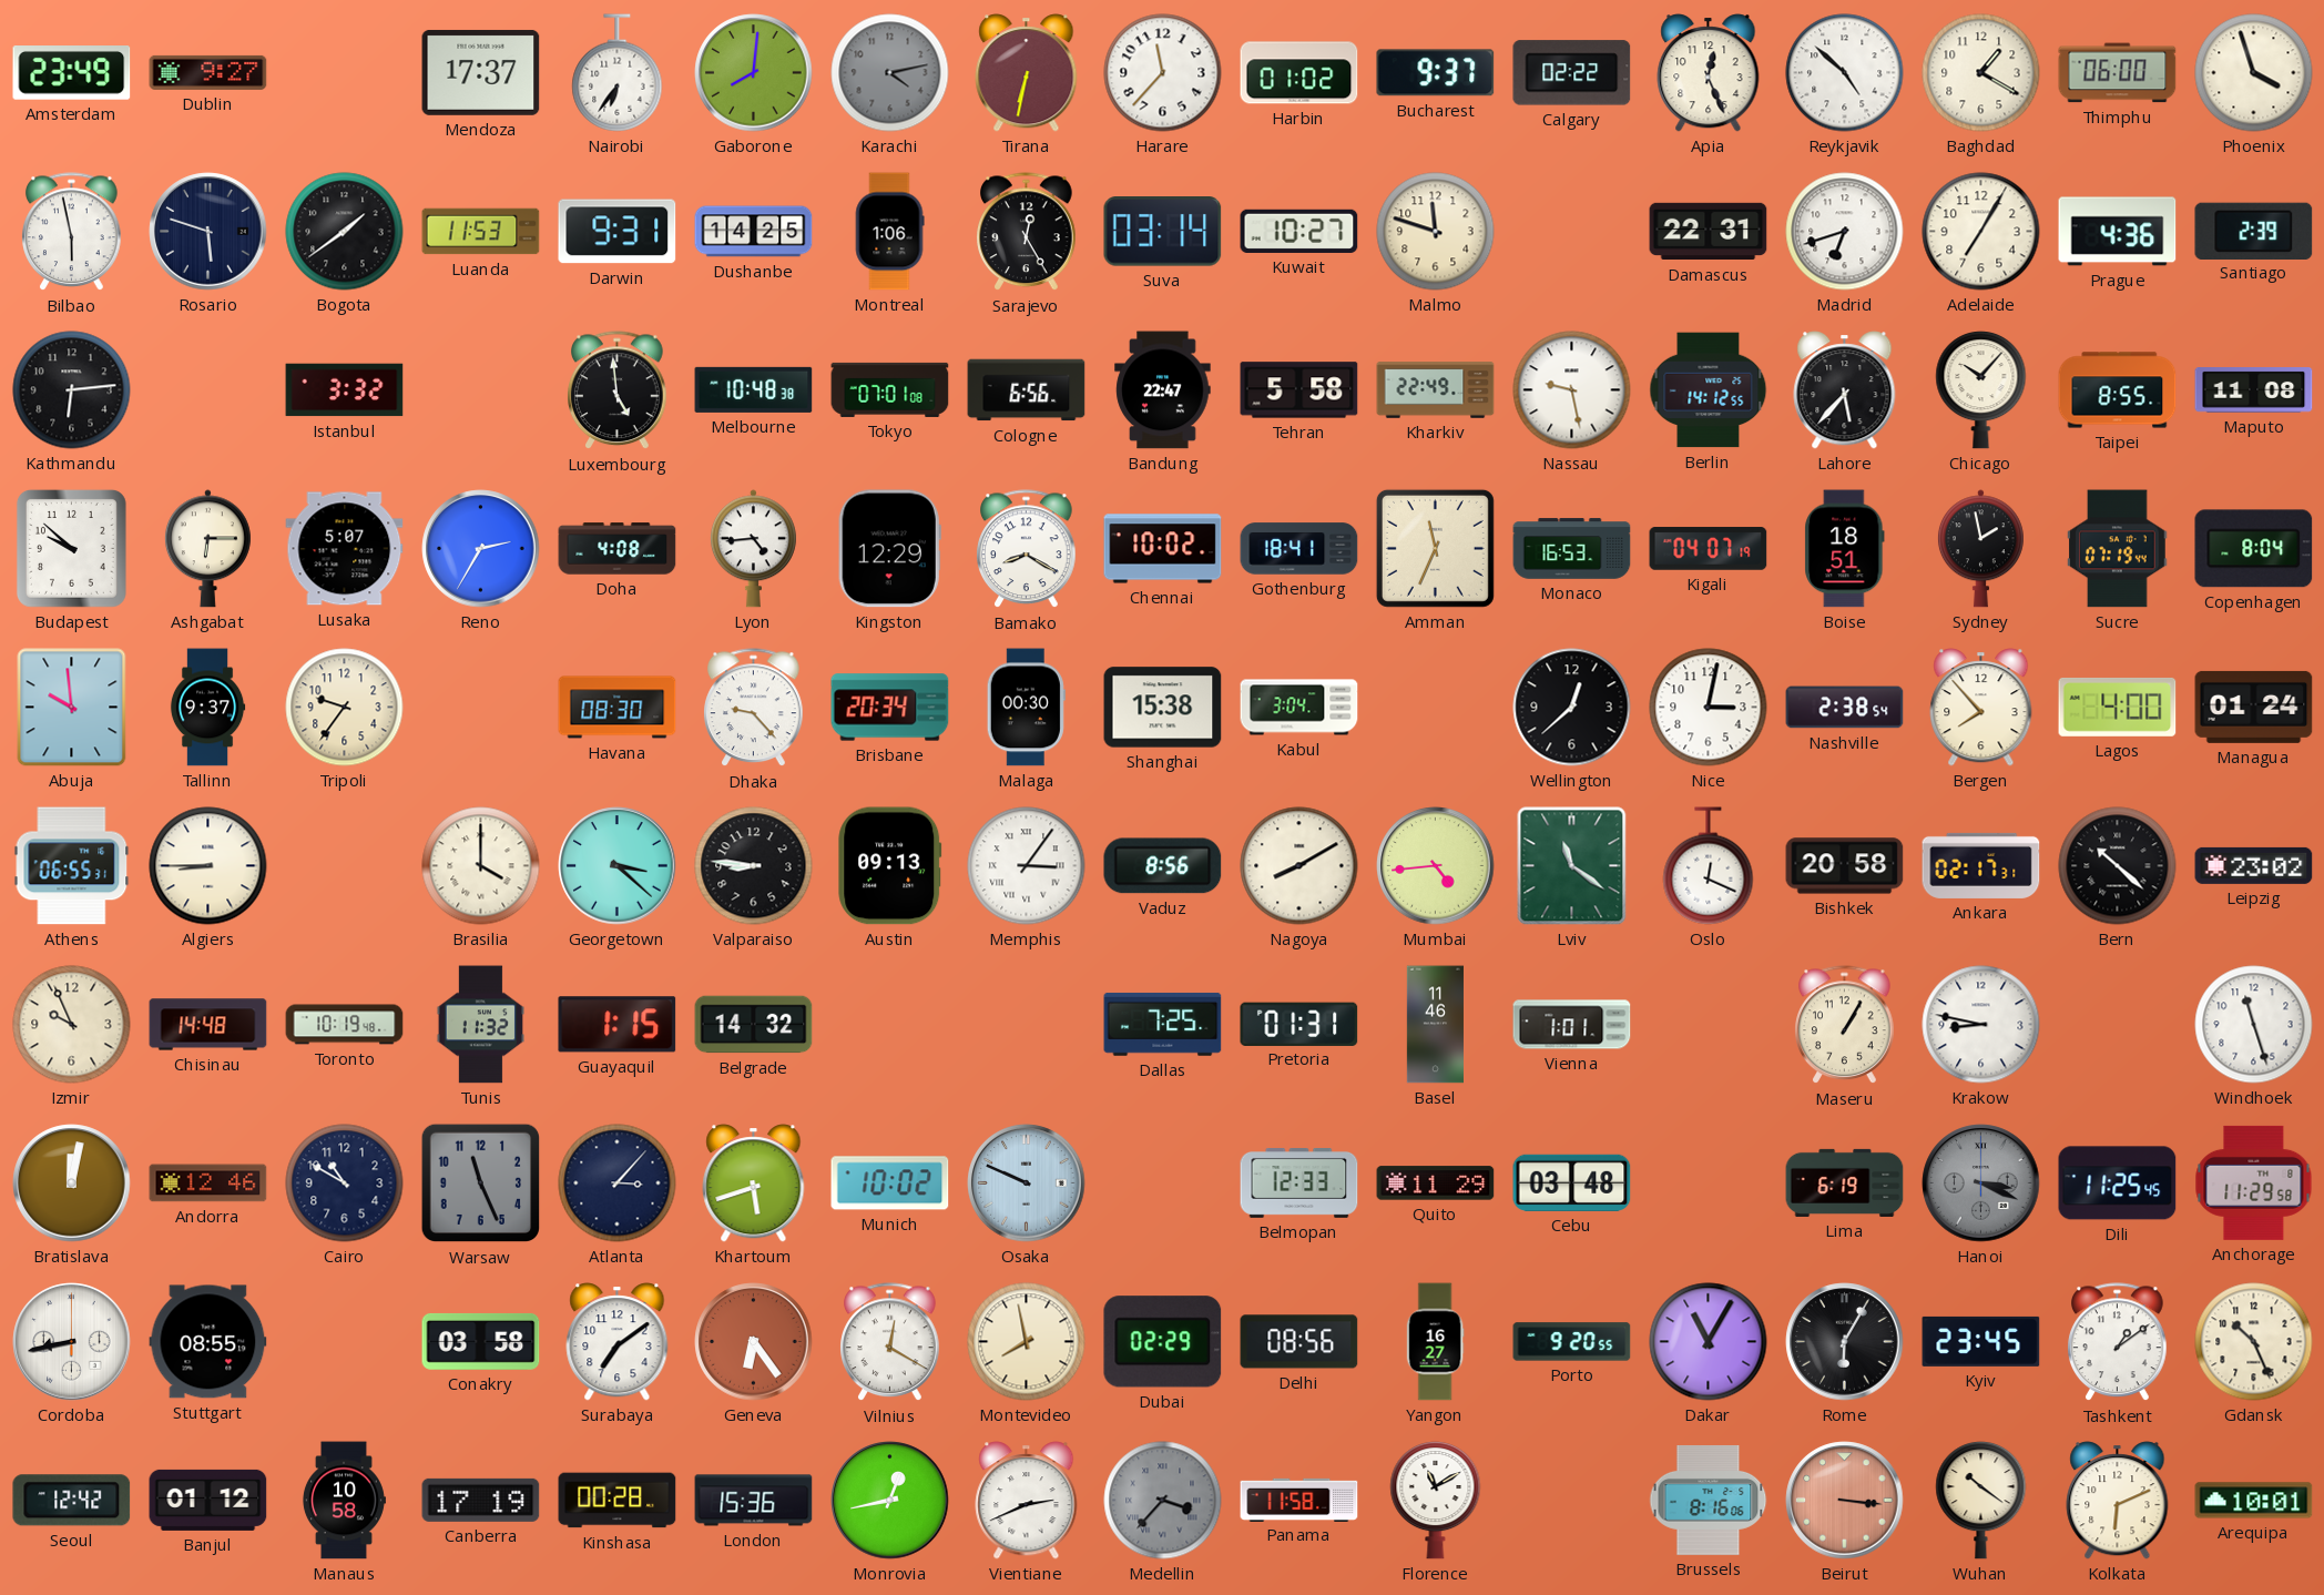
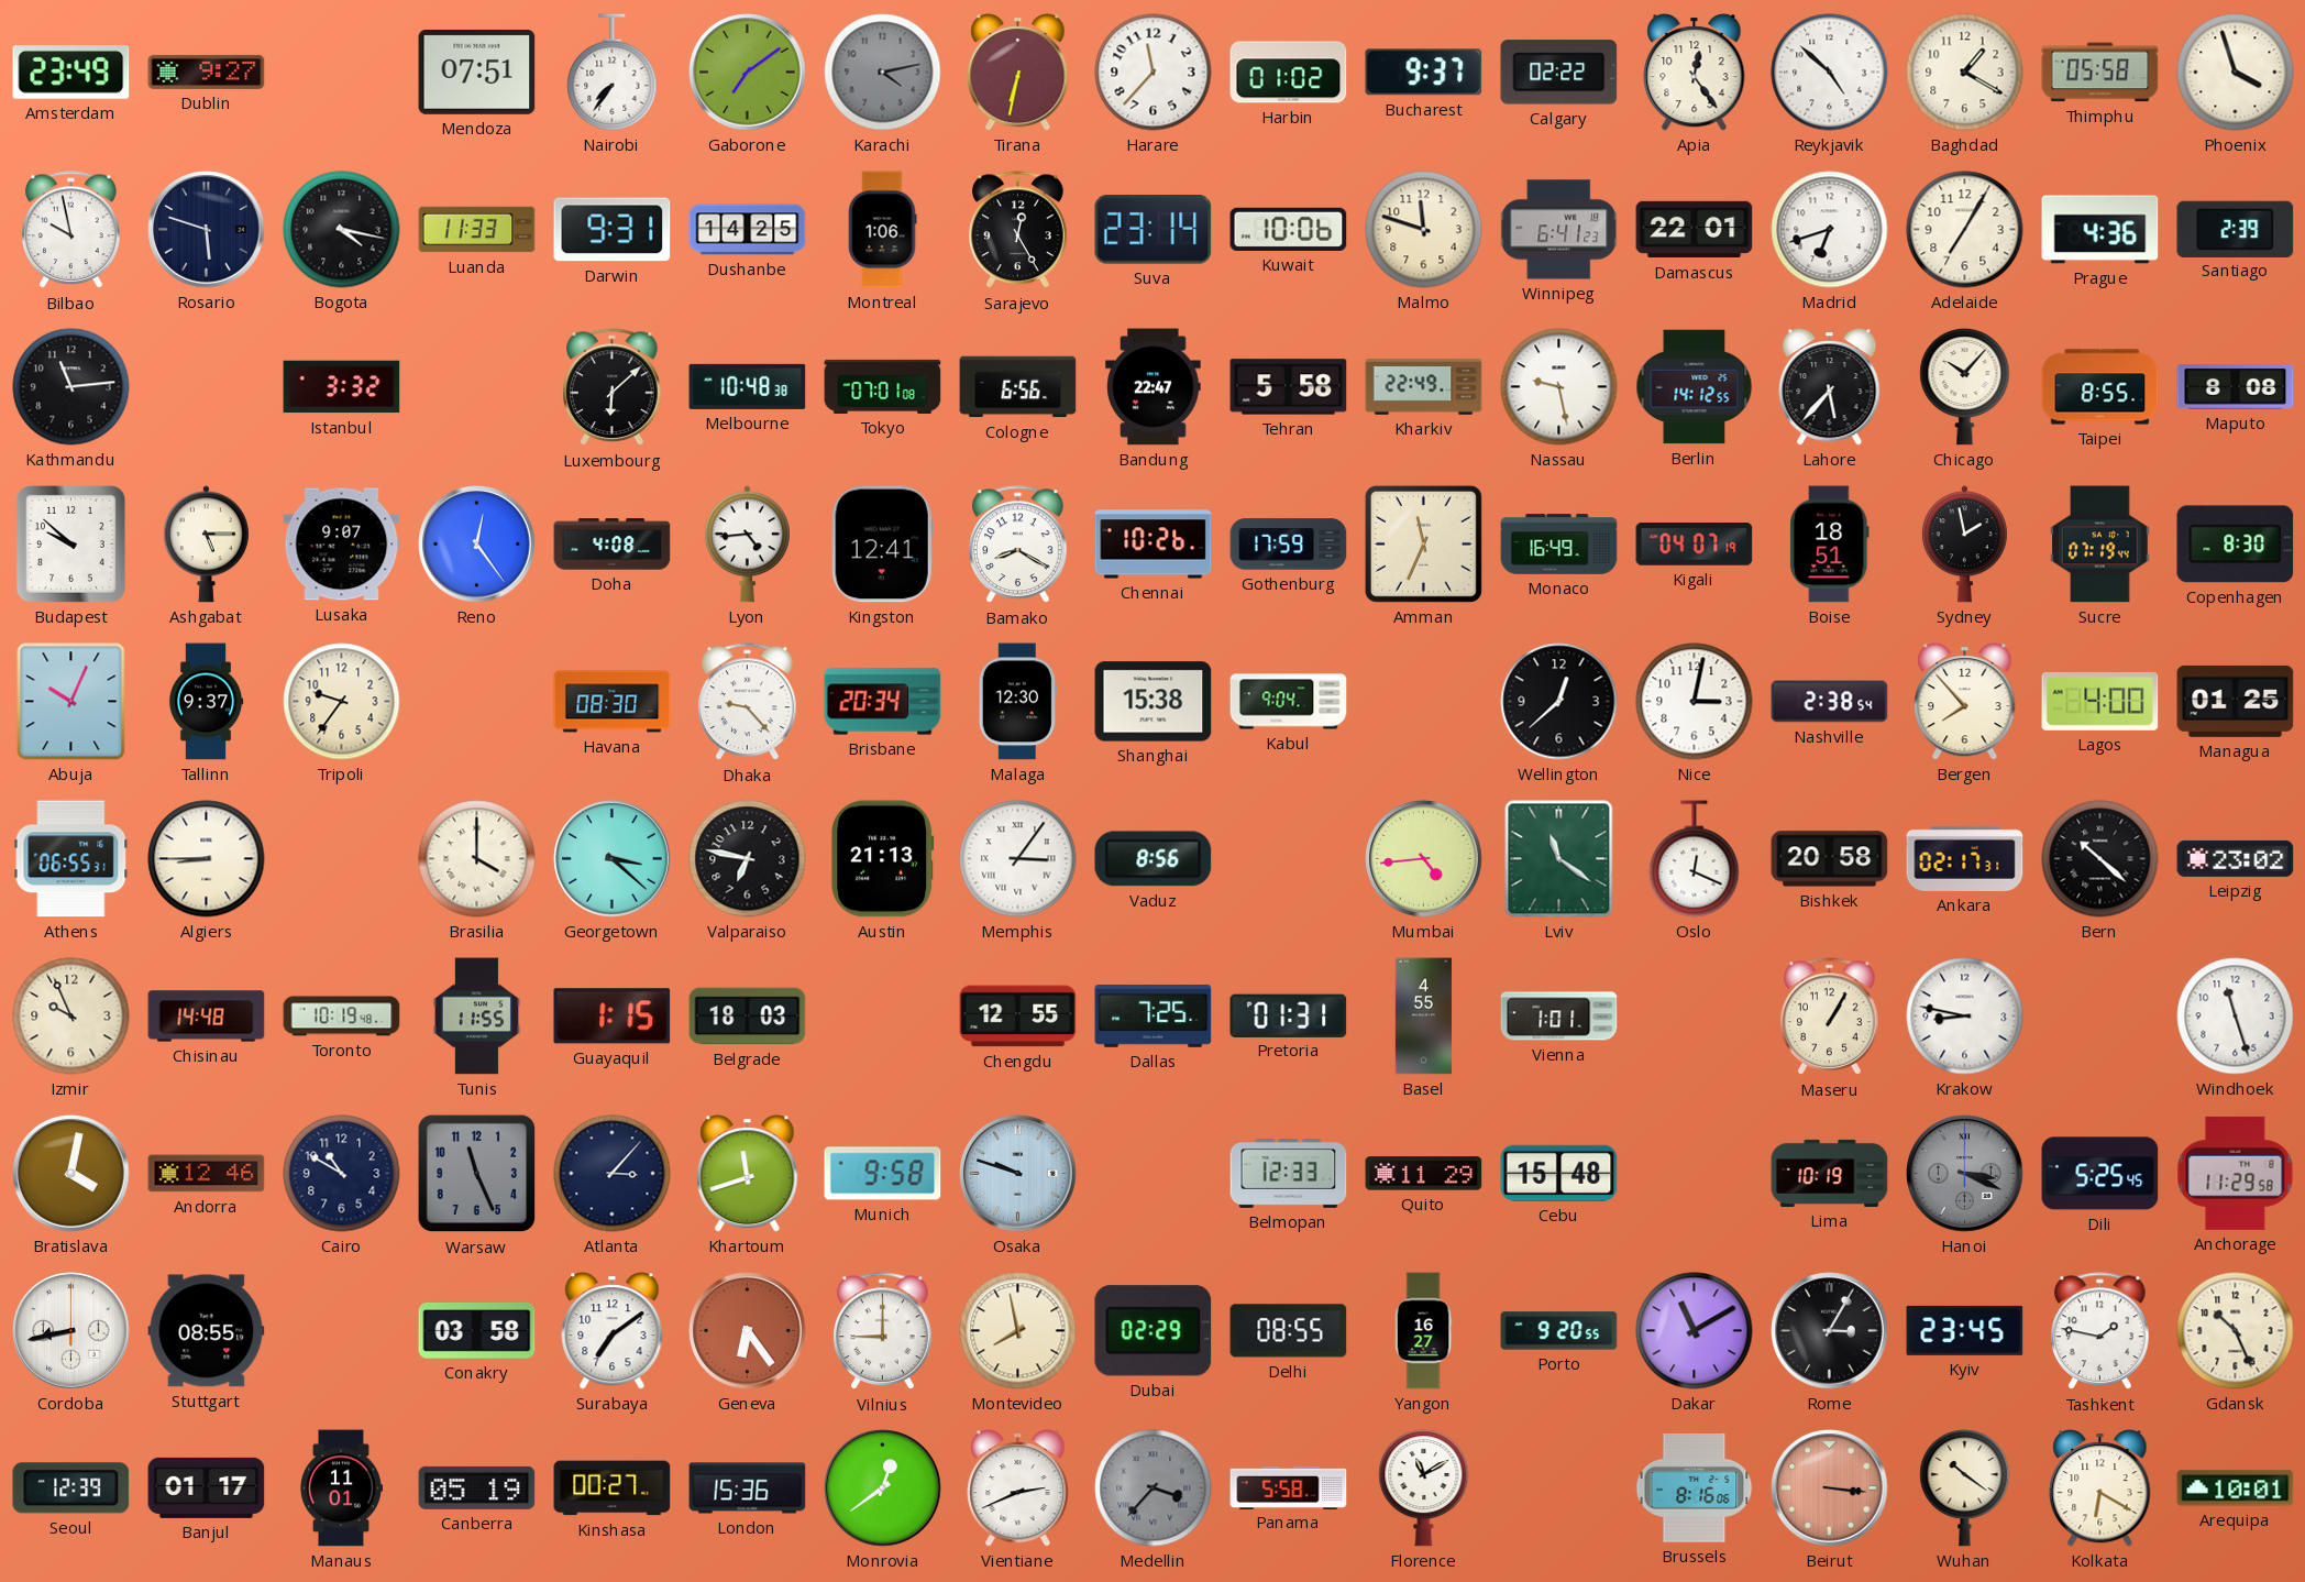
Mendoza: 17:37 -> 07:51 (477, 72)
Nairobi: 6:36 -> 7:36 (613, 73)
Gaborone: 8:01 -> 7:09 (748, 73)
Apia: 12:26 -> 12:24 (1695, 73)
Thimphu: 06:00 -> 05:58 (2100, 73)
Bilbao: 5:58 -> 9:58 (71, 230)
Bogota: 1:39 -> 4:17 (342, 230)
Luanda: 11:53 -> 11:33 (477, 230)
Suva: 03:14 -> 23:14 (1154, 230)
Kuwait: 10:27 -> 10:06 (1289, 229)
Winnipeg: none -> 6:41 (1559, 230)
Damascus: 22:31 -> 22:01 (1695, 230)
Kathmandu: 6:14 -> 11:14 (71, 387)
Luxembourg: 4:59 -> 6:08 (613, 387)
Maputo: 11:08 -> 8:08 (2236, 387)
Ashgabat: 6:15 -> 5:15 (206, 545)
Lusaka: 5:07 -> 9:07 (342, 545)
Reno: 2:35 -> 12:24 (477, 545)
Kingston: 12:29 -> 12:41 (882, 545)
Chennai: 10:02 -> 10:26 (1154, 545)
Gothenburg: 18:41 -> 17:59 (1289, 545)
Monaco: 16:53 -> 16:49 (1559, 545)
Copenhagen: 8:04 -> 8:30 (2236, 545)
Abuja: 9:59 -> 10:04 (71, 702)
Malaga: 00:30 -> 12:30 (1017, 702)
Kabul: 3:04 -> 9:04 (1289, 702)
Managua: 01:24 -> 01:25 (2236, 701)
Valparaiso: 8:46 -> 6:47 (748, 859)
Austin: 09:13 -> 21:13 (883, 859)
Nagoya: 8:10 -> none (1299, 866)
Tunis: 11:32 -> 11:55 (476, 1017)
Belgrade: 14:32 -> 18:03 (748, 1017)
Chengdu: none -> 12:55 (1018, 1017)
Basel: 11:46 -> 4:55 (1423, 1017)
Bratislava: 12:02 -> 4:02 (71, 1174)
Khartoum: 5:42 -> 11:42 (748, 1174)
Munich: 10:02 -> 9:58 (883, 1174)
Osaka: 9:49 -> 9:48 (1018, 1174)
Cebu: 03:48 -> 15:48 (1559, 1173)
Lima: 6:19 -> 10:19 (1830, 1173)
Dili: 11:25 -> 5:25 (2100, 1174)
Vilnius: 12:20 -> 9:00 (883, 1331)
Delhi: 08:56 -> 08:55 (1289, 1331)
Dakar: 11:05 -> 11:10 (1695, 1331)
Rome: 6:05 -> 3:05 (1830, 1331)
Tashkent: 1:09 -> 1:47 (2100, 1331)
Seoul: 12:42 -> 12:39 (71, 1488)
Banjul: 01:12 -> 01:17 (207, 1487)
Manaus: 10:58 -> 11:01 (341, 1488)
Canberra: 17:19 -> 05:19 (477, 1487)
Kinshasa: 00:28 -> 00:27 (613, 1488)
Monrovia: 12:43 -> 12:39 (883, 1488)
Panama: 11:58 -> 5:58 (1289, 1487)
Kolkata: 6:11 -> 6:20 (2100, 1488)
